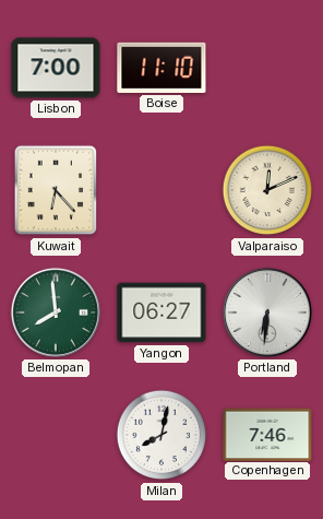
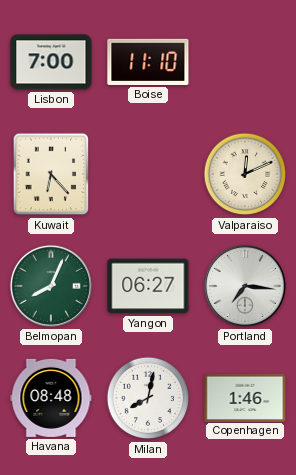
Belmopan: 7:59 -> 8:04 (51, 286)
Portland: 6:31 -> 7:16 (245, 286)
Havana: none -> 08:48 (51, 398)
Copenhagen: 7:46 -> 1:46 (245, 397)
